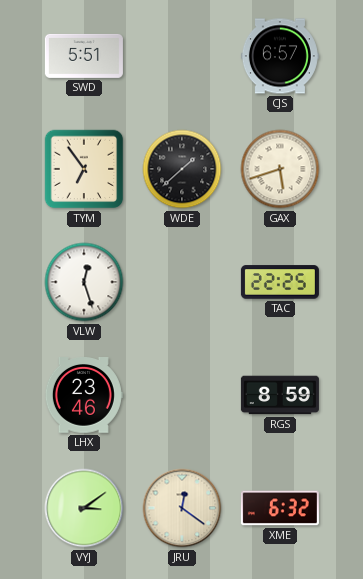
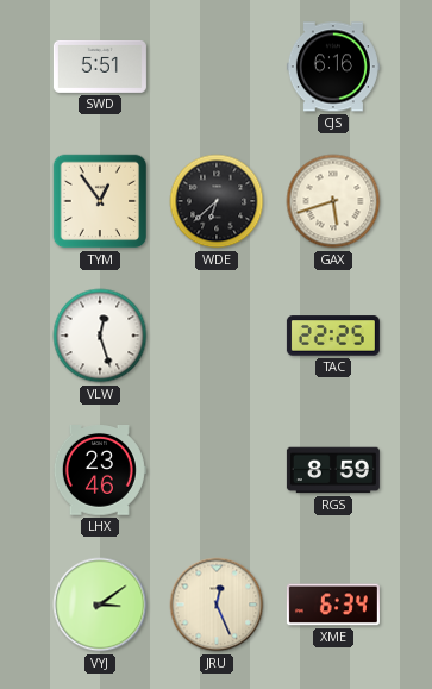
CJS: 6:57 -> 6:16 (333, 67)
TYM: 6:54 -> 12:54 (100, 201)
WDE: 1:38 -> 6:38 (217, 201)
JRU: 12:21 -> 12:26 (217, 605)
XME: 6:32 -> 6:34 (333, 605)
